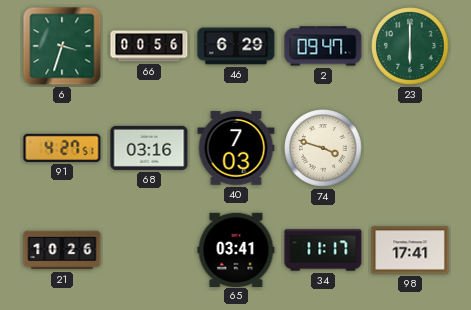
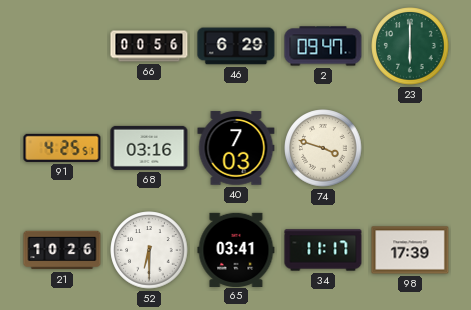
6: 3:33 -> none (62, 46)
91: 4:27 -> 4:25 (62, 148)
52: none -> 6:30 (149, 250)
98: 17:41 -> 17:39 (410, 250)
